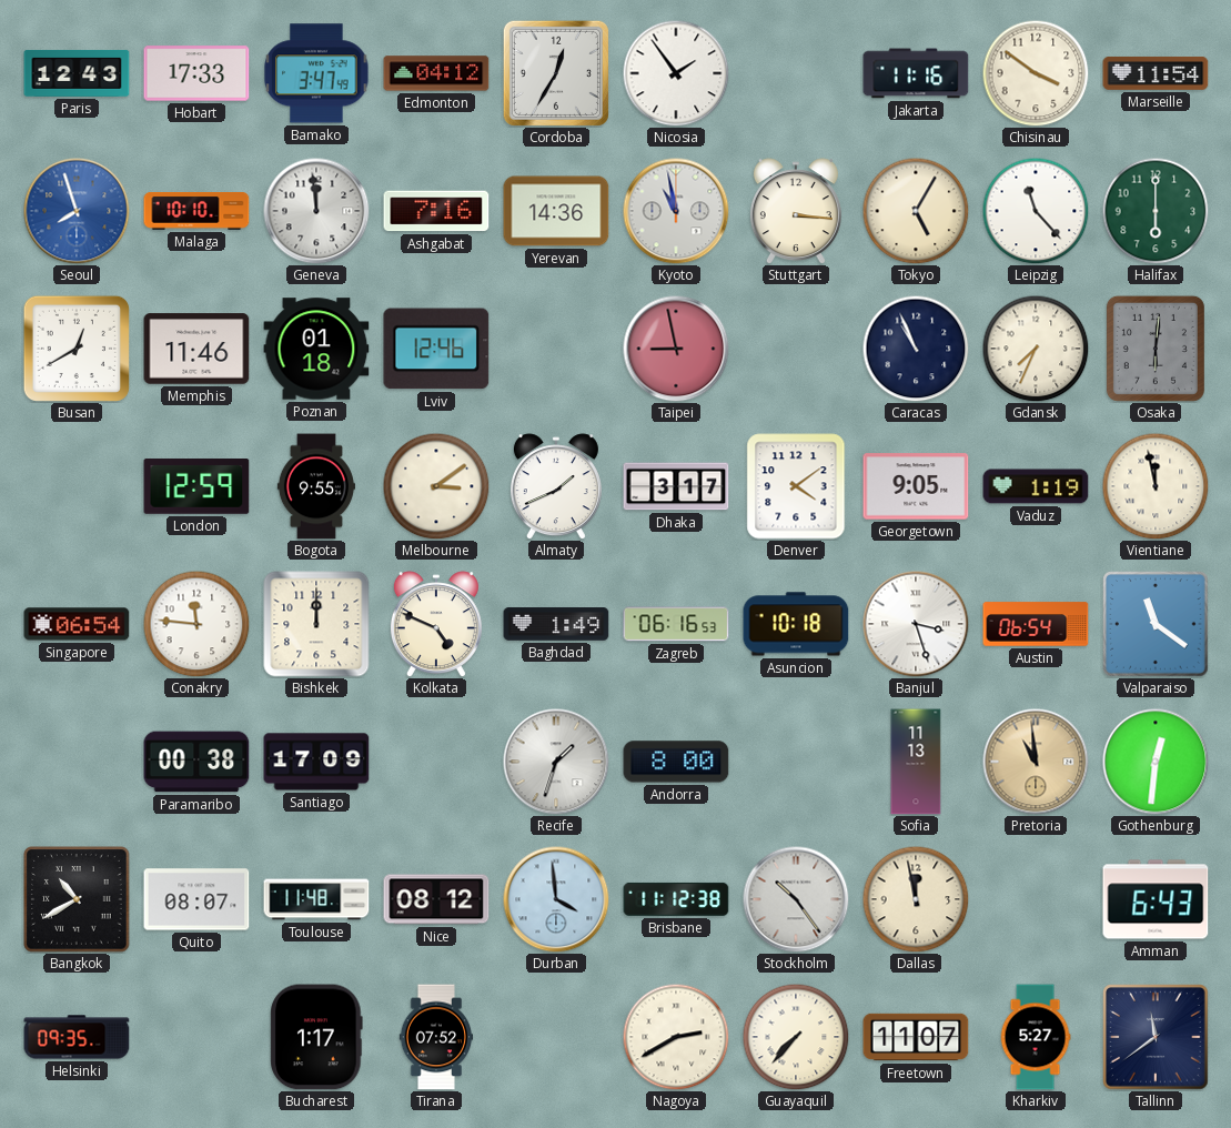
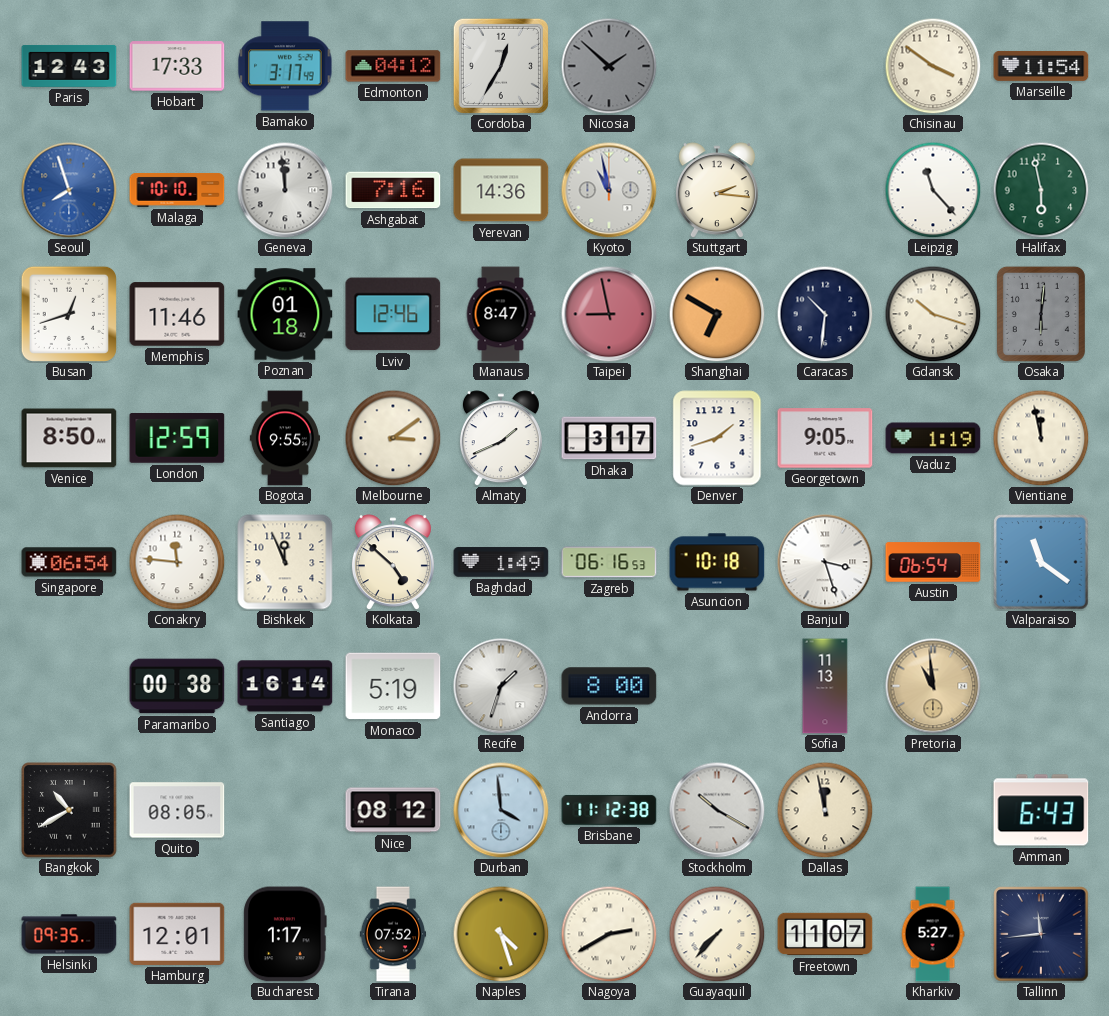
Bamako: 3:47 -> 3:17 (285, 66)
Nicosia: 1:54 -> 1:52 (609, 66)
Nicosia dial: white -> grey (609, 66)
Jakarta: 11:16 -> none (916, 73)
Stuttgart: 3:16 -> 2:16 (717, 190)
Tokyo: 5:05 -> none (916, 211)
Halifax: 6:00 -> 5:58 (1041, 190)
Busan: 12:40 -> 12:42 (69, 314)
Manaus: none -> 8:47 (501, 314)
Shanghai: none -> 6:50 (717, 314)
Caracas: 10:56 -> 10:31 (825, 314)
Gdansk: 7:34 -> 10:18 (933, 314)
Venice: none -> 8:50 (69, 438)
Denver: 4:09 -> 1:42 (717, 438)
Bishkek: 12:00 -> 11:56 (285, 562)
Kolkata: 4:49 -> 4:52 (393, 562)
Santiago: 17:09 -> 16:14 (285, 686)
Monaco: none -> 5:19 (393, 686)
Gothenburg: 12:31 -> none (1156, 762)
Quito: 08:07 -> 08:05 (177, 810)
Toulouse: 11:48 -> none (316, 899)
Stockholm: 10:24 -> 10:20 (717, 810)
Hamburg: none -> 12:01 (177, 934)
Naples: none -> 4:27 (501, 934)
Tallinn: 11:39 -> 11:44 (1041, 934)
